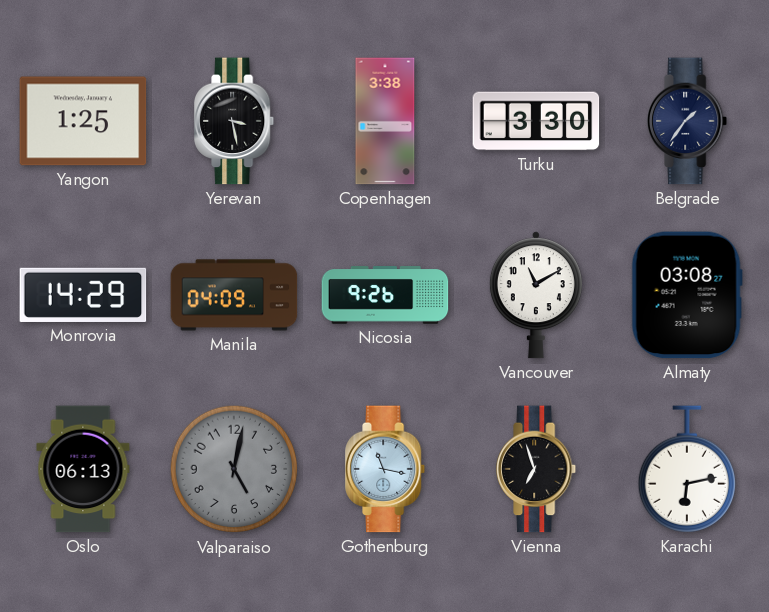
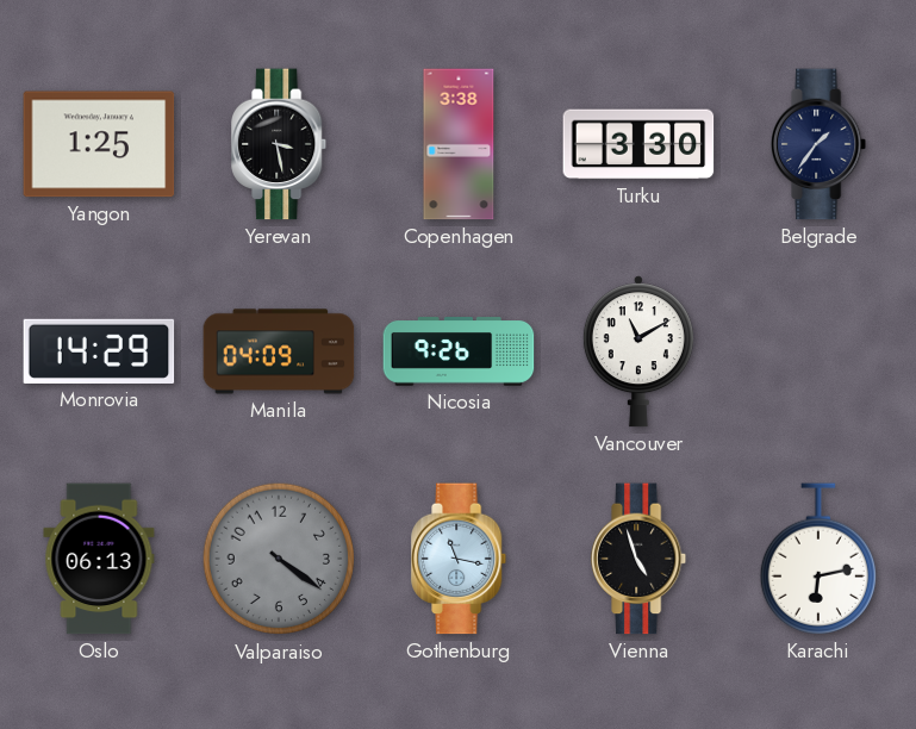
Almaty: 03:08 -> none (687, 295)
Valparaiso: 5:02 -> 4:21 (279, 559)
Vienna: 6:57 -> 4:57 (640, 559)
